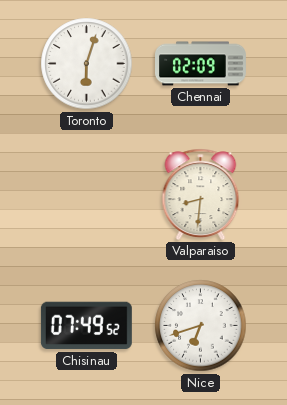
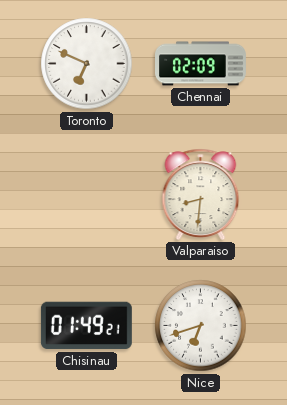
Toronto: 6:03 -> 6:49 (87, 64)
Chisinau: 07:49 -> 01:49 (86, 326)
